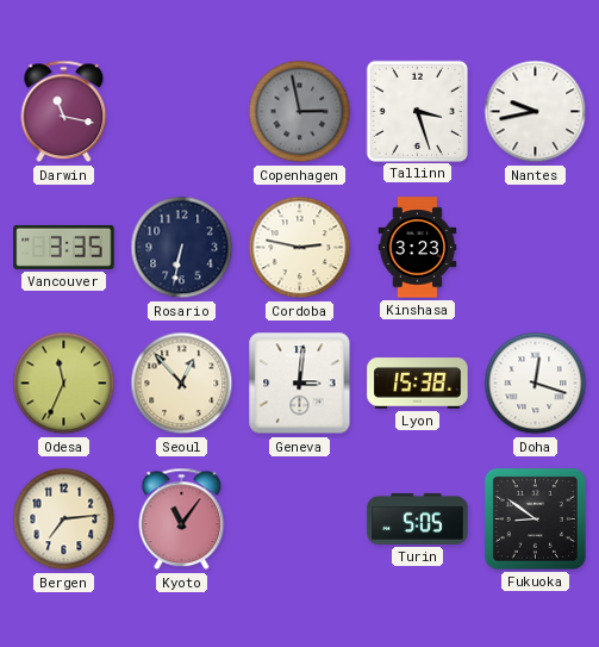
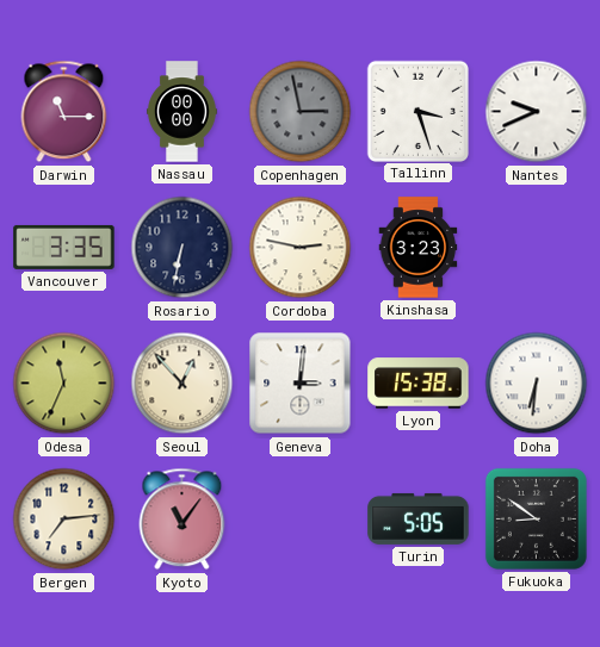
Darwin: 11:17 -> 11:15 (64, 112)
Nassau: none -> 00:00 (181, 112)
Nantes: 9:43 -> 9:41 (537, 112)
Doha: 12:18 -> 6:31 (537, 384)
